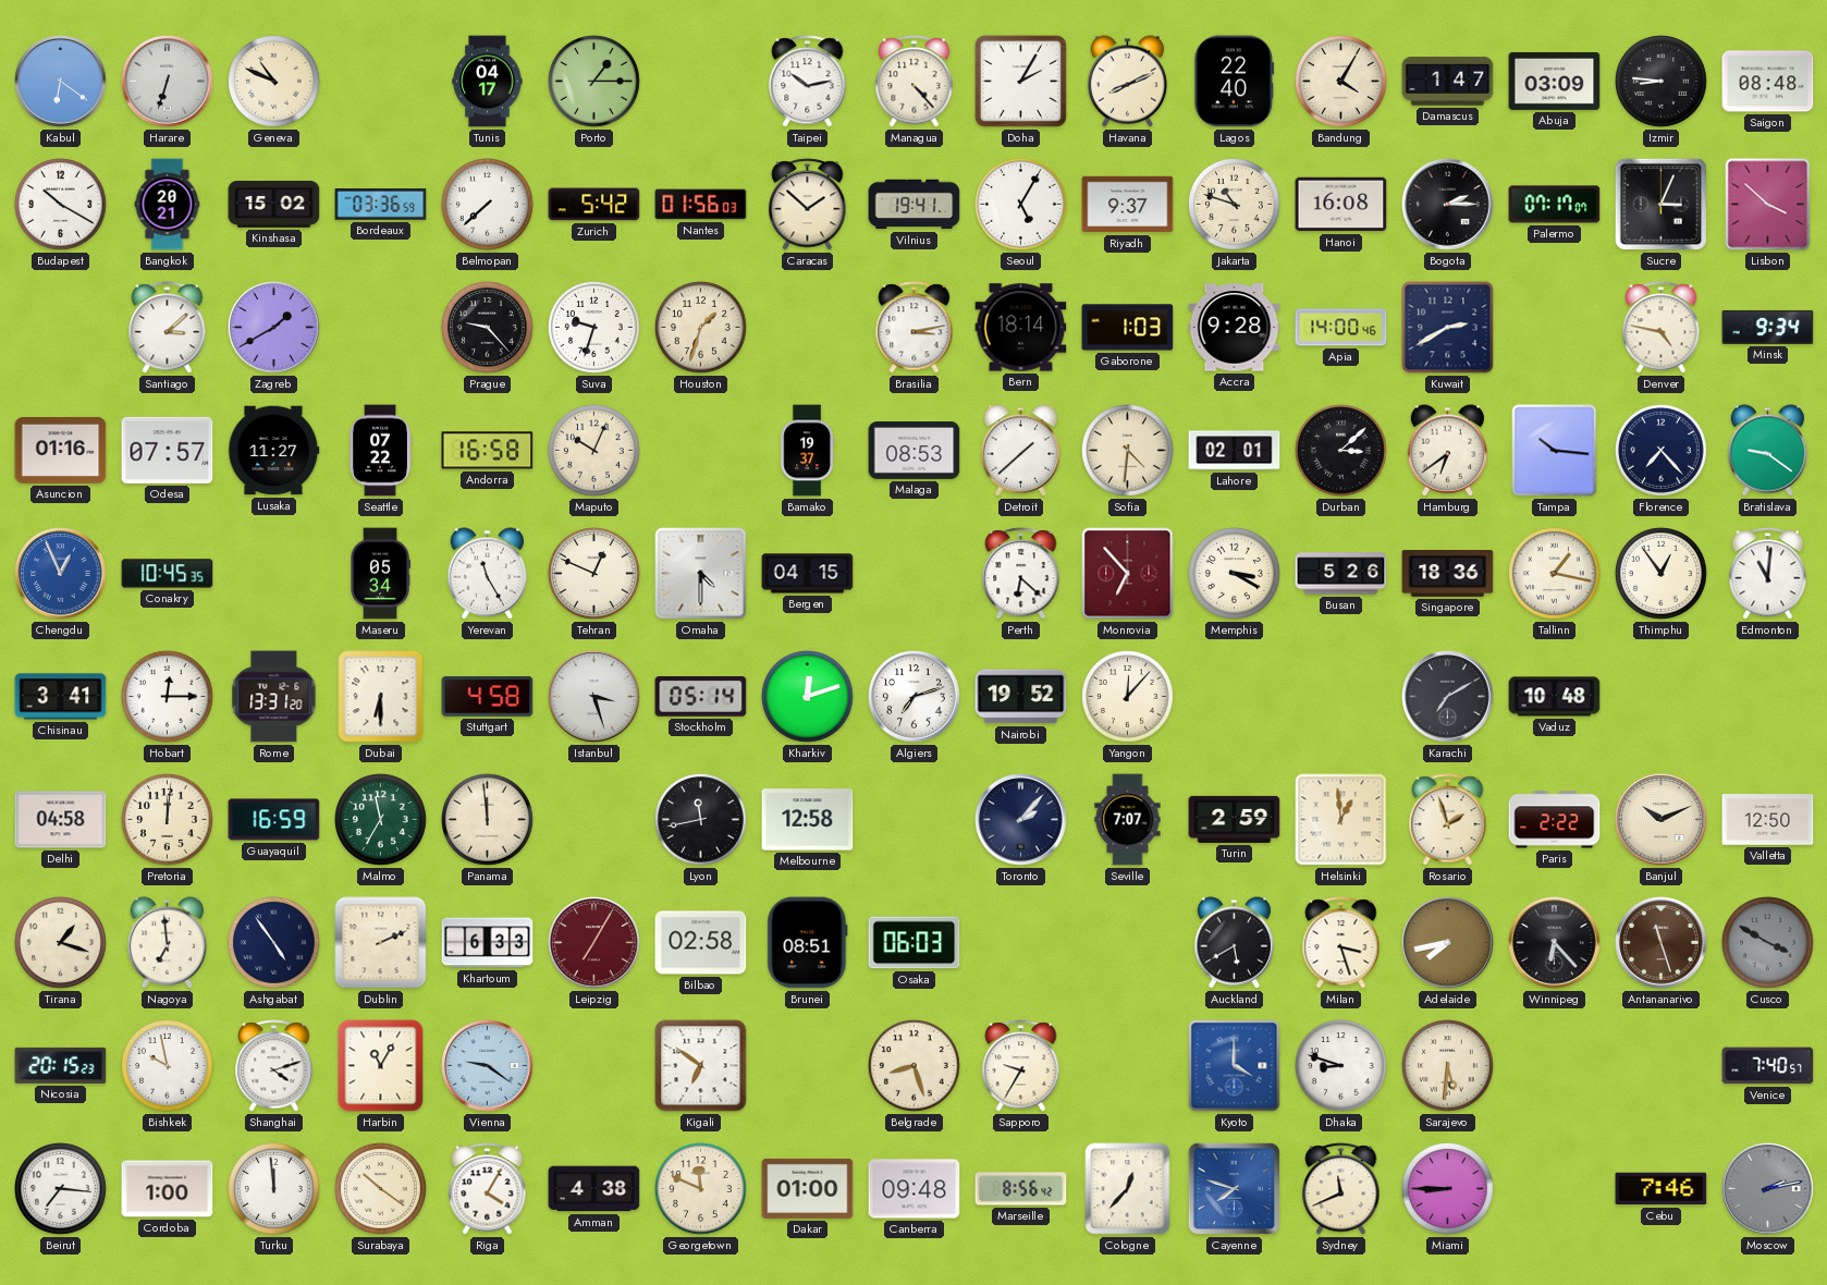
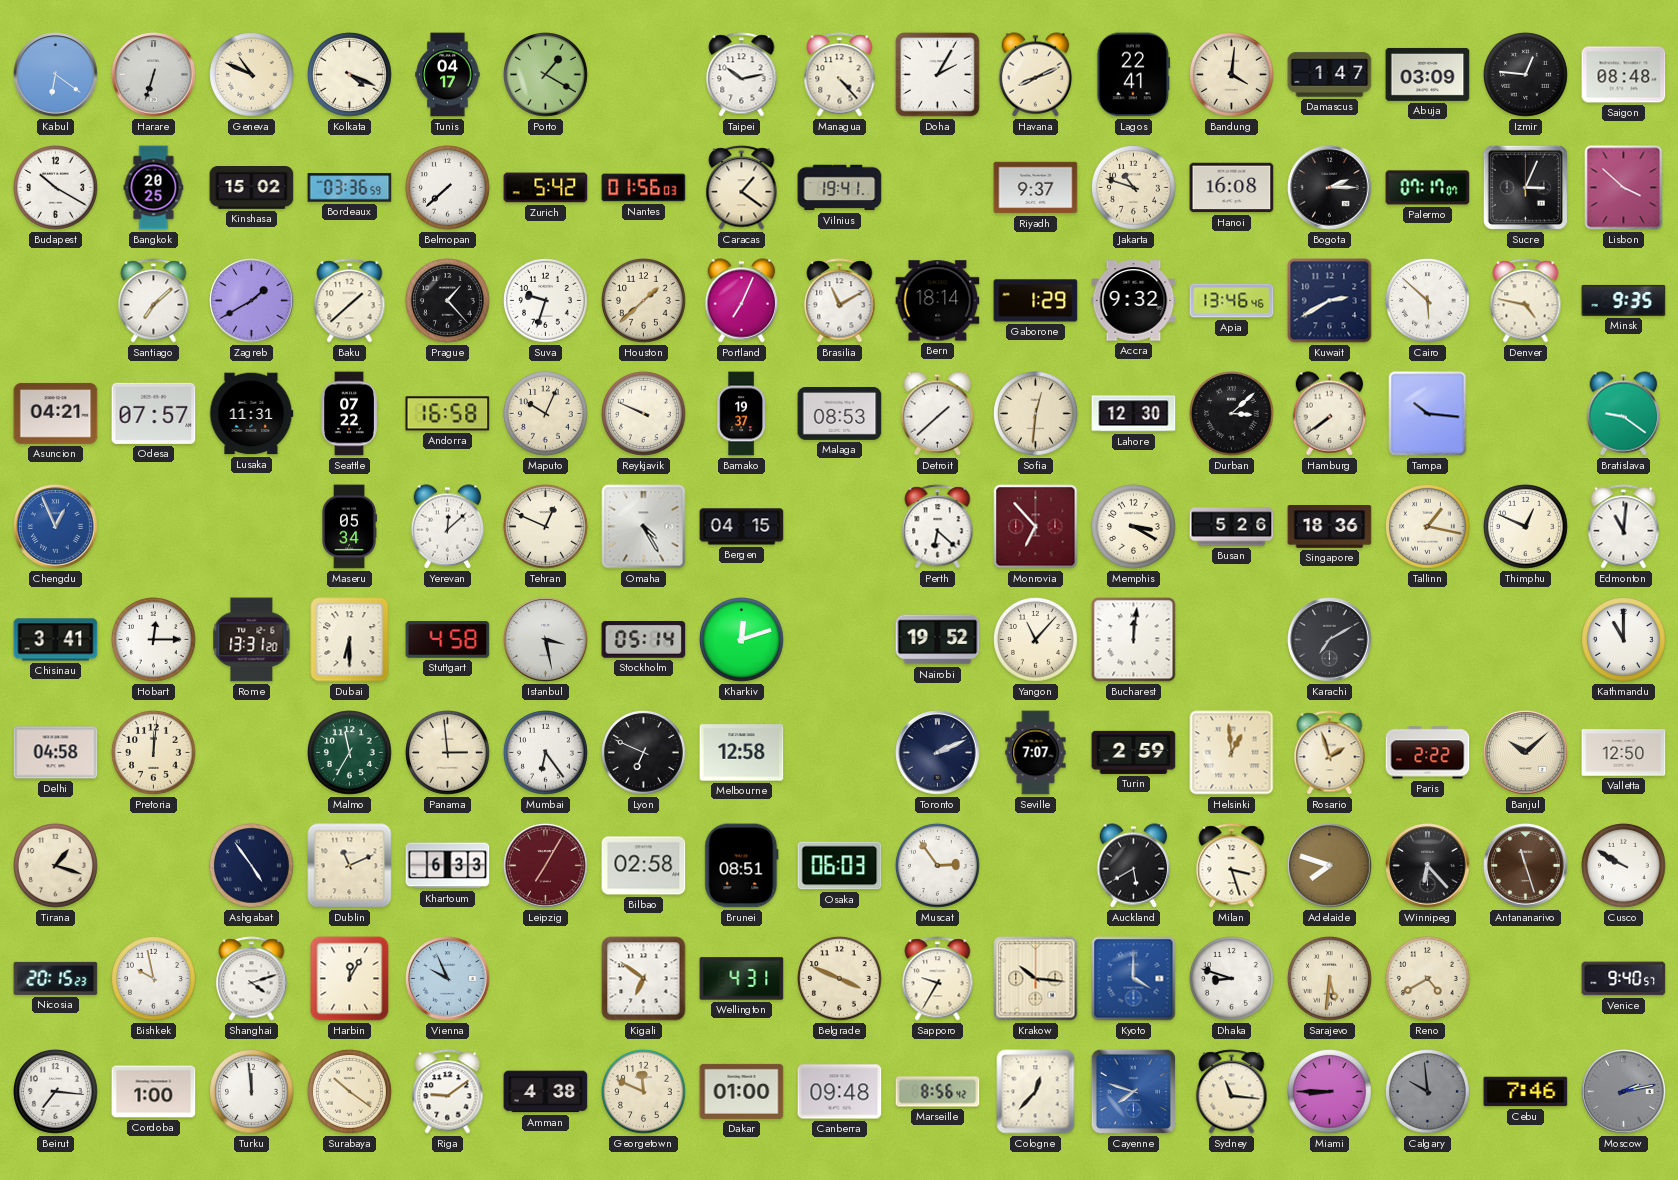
Kolkata: none -> 4:19 (350, 75)
Porto: 1:15 -> 1:20 (546, 75)
Lagos: 22:40 -> 22:41 (1134, 75)
Bandung: 4:05 -> 4:01 (1232, 75)
Izmir: 8:46 -> 12:46 (1526, 75)
Bangkok: 20:21 -> 20:25 (154, 188)
Caracas: 1:52 -> 1:21 (742, 188)
Seoul: 5:05 -> none (1021, 205)
Santiago: 3:08 -> 7:08 (154, 301)
Baku: none -> 1:38 (350, 301)
Prague: 9:23 -> 1:23 (448, 301)
Houston: 1:33 -> 1:38 (644, 301)
Portland: none -> 7:04 (742, 301)
Brasilia: 3:13 -> 11:10 (840, 301)
Gaborone: 1:03 -> 1:29 (1036, 301)
Accra: 9:28 -> 9:32 (1134, 301)
Apia: 14:00 -> 13:46 (1232, 301)
Cairo: none -> 5:52 (1428, 301)
Minsk: 9:34 -> 9:35 (1624, 300)
Asuncion: 01:16 -> 04:21 (56, 414)
Lusaka: 11:27 -> 11:31 (252, 414)
Reykjavik: none -> 9:49 (644, 414)
Sofia: 4:31 -> 12:31 (1036, 414)
Lahore: 02:01 -> 12:30 (1134, 414)
Hamburg: 6:39 -> 7:39 (1330, 414)
Florence: 7:23 -> none (1662, 451)
Conakry: 10:45 -> none (168, 574)
Yerevan: 11:25 -> 12:08 (448, 527)
Omaha: 4:30 -> 4:25 (644, 527)
Thimphu: 12:54 -> 12:49 (1526, 527)
Istanbul: 3:27 -> 3:28 (546, 640)
Algiers: 7:12 -> none (915, 697)
Yangon: 12:07 -> 11:07 (1036, 640)
Bucharest: none -> 12:01 (1134, 640)
Vaduz: 10:48 -> none (1555, 697)
Kathmandu: none -> 11:00 (1624, 640)
Guayaquil: 16:59 -> none (274, 820)
Panama: 11:59 -> 2:59 (448, 753)
Mumbai: none -> 6:24 (546, 753)
Lyon: 11:43 -> 6:49 (644, 753)
Toronto: 2:07 -> 2:11 (938, 753)
Banjul: 10:11 -> 10:08 (1526, 753)
Nagoya: 6:59 -> none (168, 943)
Dublin: 2:11 -> 11:11 (350, 866)
Muscat: none -> 2:54 (938, 866)
Adelaide: 7:43 -> 7:48 (1330, 866)
Cusco: 3:50 -> 9:50 (1624, 866)
Cusco dial: grey -> white (1624, 866)
Harbin: 11:05 -> 12:05 (350, 979)
Vienna: 9:21 -> 9:56 (448, 979)
Wellington: none -> 4:31 (742, 979)
Belgrade: 8:27 -> 3:49 (840, 979)
Krakow: none -> 10:16 (1036, 979)
Reno: none -> 4:40 (1428, 979)
Venice: 7:40 -> 9:40 (1624, 979)
Riga: 4:05 -> 9:09 (448, 1092)
Sydney: 11:41 -> 11:16 (1232, 1092)
Calgary: none -> 9:59 (1428, 1092)
